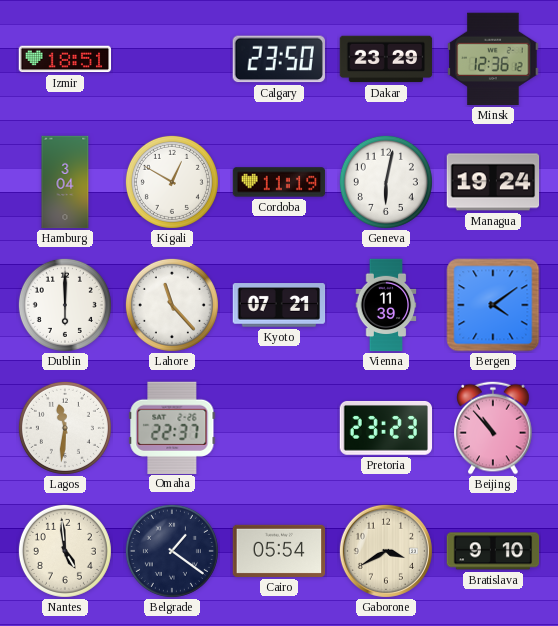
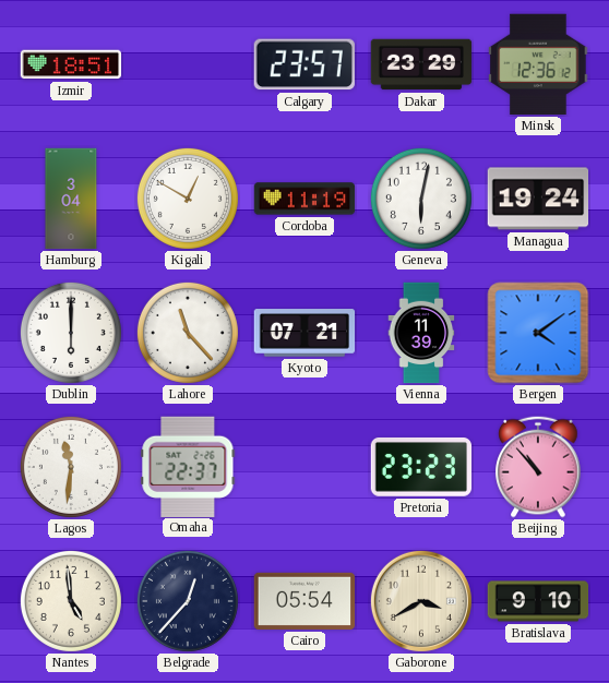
Calgary: 23:50 -> 23:57 (304, 64)
Belgrade: 1:21 -> 12:37 (188, 601)
